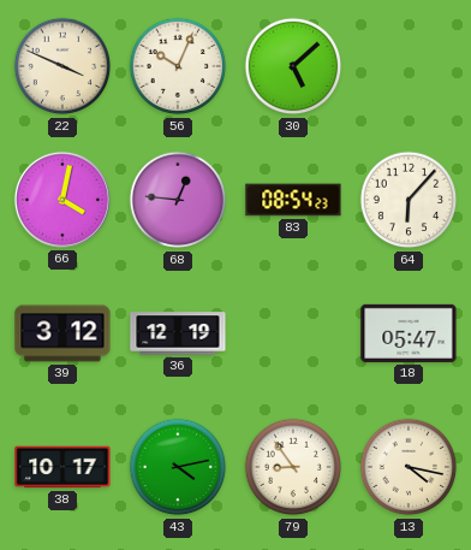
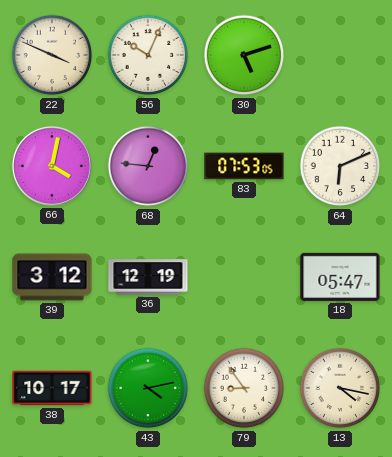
30: 5:08 -> 5:12 (244, 55)
83: 08:54 -> 07:53 (244, 166)
64: 6:07 -> 6:11 (340, 166)
